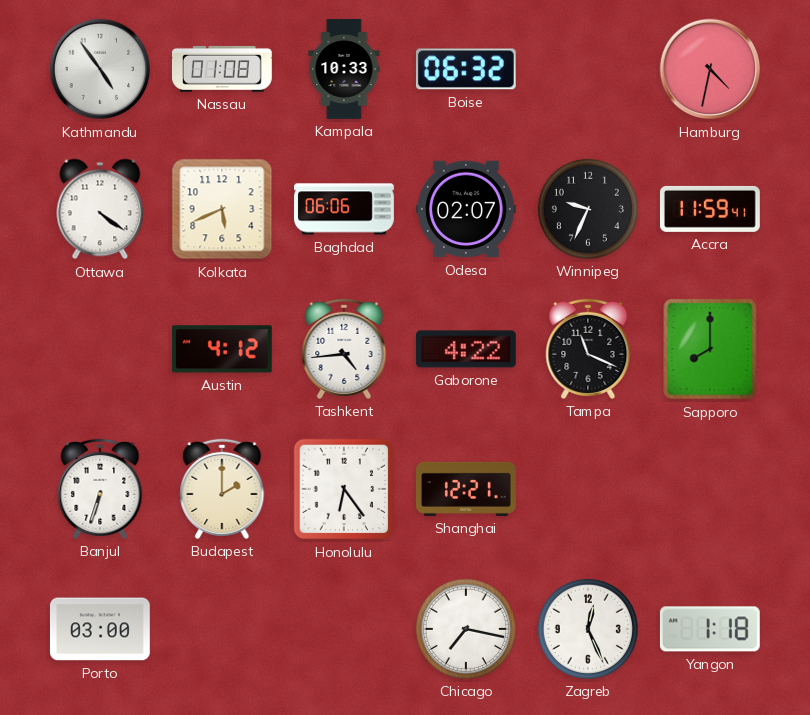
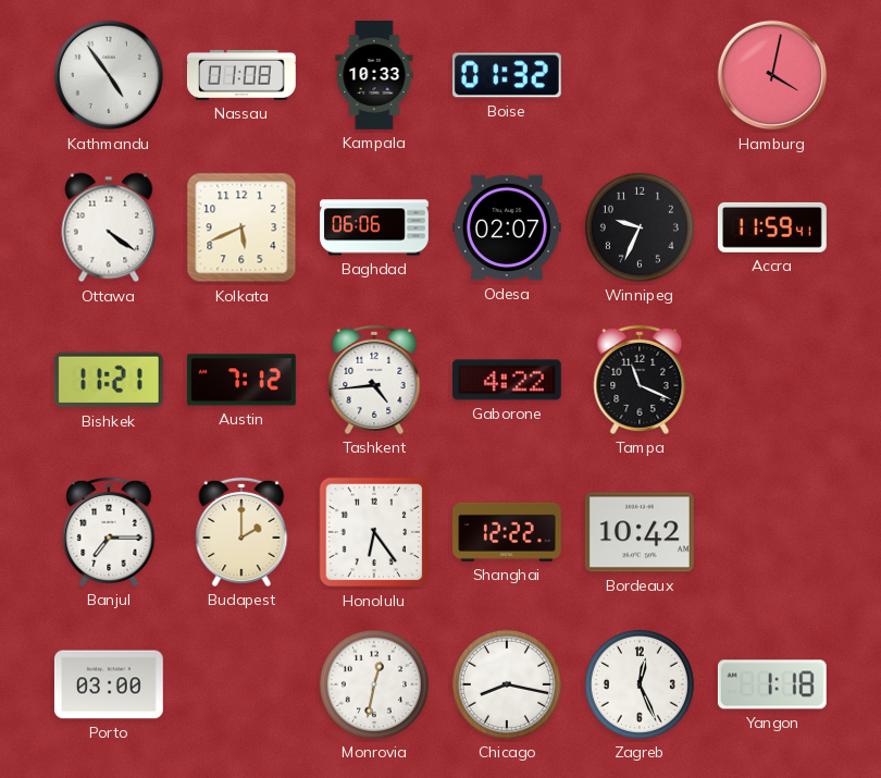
Boise: 06:32 -> 01:32 (507, 75)
Hamburg: 4:32 -> 4:02 (772, 75)
Bishkek: none -> 11:21 (109, 380)
Austin: 4:12 -> 7:12 (241, 380)
Sapporo: 8:00 -> none (710, 349)
Banjul: 6:33 -> 7:15 (109, 532)
Shanghai: 12:21 -> 12:22 (508, 532)
Bordeaux: none -> 10:42 (640, 532)
Monrovia: none -> 12:32 (374, 684)
Chicago: 7:17 -> 8:17 (507, 684)
